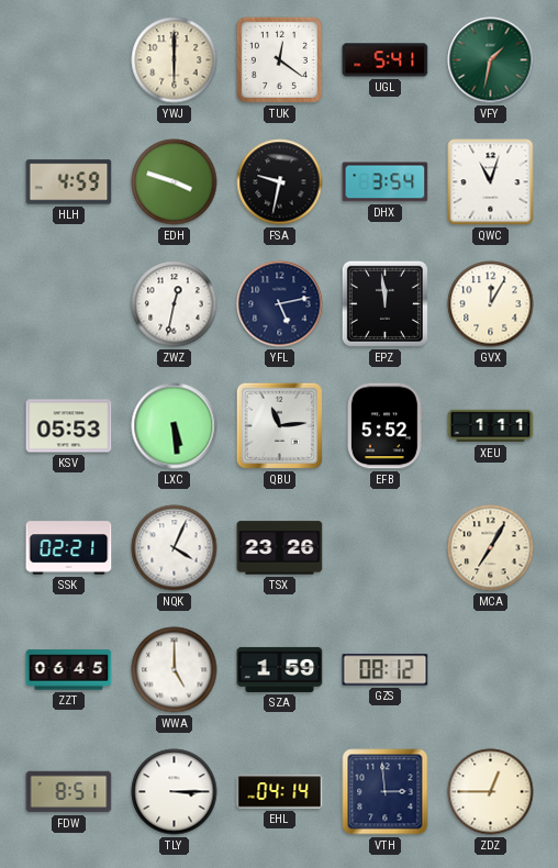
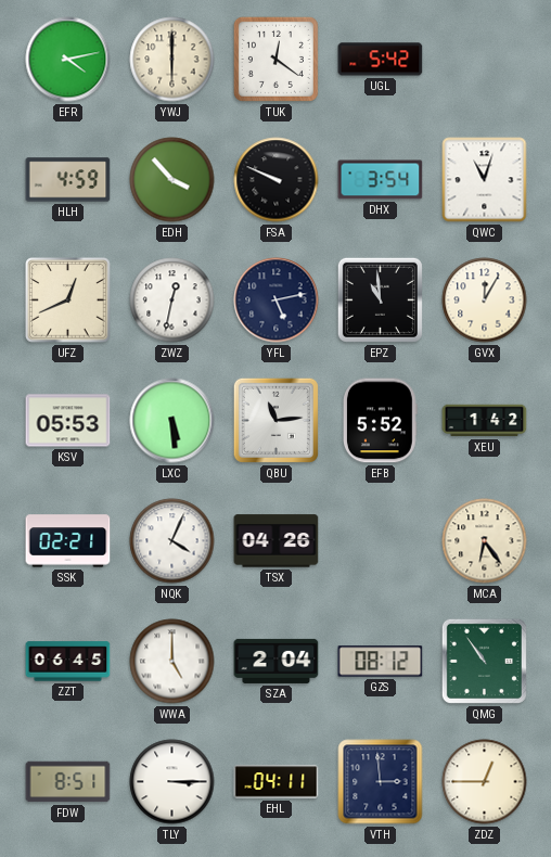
EFR: none -> 4:13 (68, 60)
UGL: 5:41 -> 5:42 (381, 60)
VFY: 1:32 -> none (491, 60)
EDH: 3:48 -> 3:53 (172, 180)
FSA: 9:32 -> 9:49 (277, 180)
UFZ: none -> 12:41 (68, 300)
EPZ: 11:59 -> 10:59 (380, 299)
XEU: 1:11 -> 1:42 (485, 421)
TSX: 23:26 -> 04:26 (277, 541)
MCA: 7:05 -> 6:24 (485, 541)
SZA: 1:59 -> 2:04 (277, 661)
QMG: none -> 10:54 (484, 661)
EHL: 04:14 -> 04:11 (277, 782)
